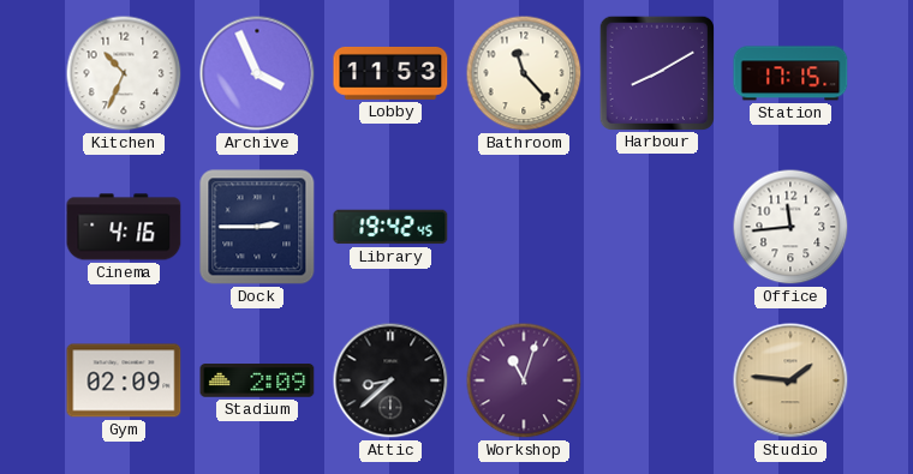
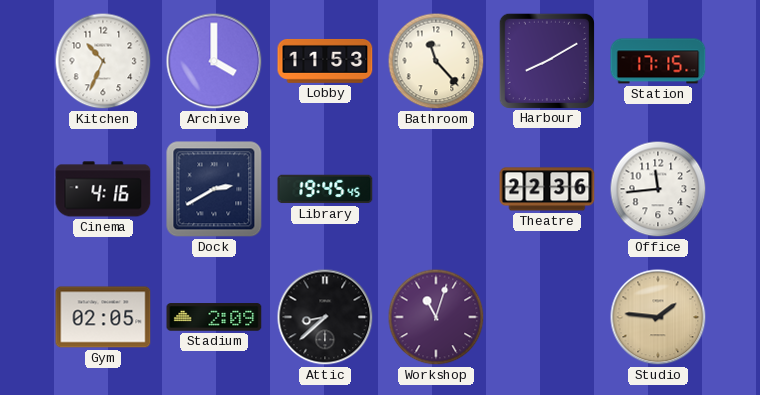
Archive: 3:56 -> 4:00 (214, 61)
Dock: 2:45 -> 2:40 (214, 189)
Library: 19:42 -> 19:45 (325, 189)
Theatre: none -> 22:36 (547, 189)
Gym: 02:09 -> 02:05 (103, 317)
